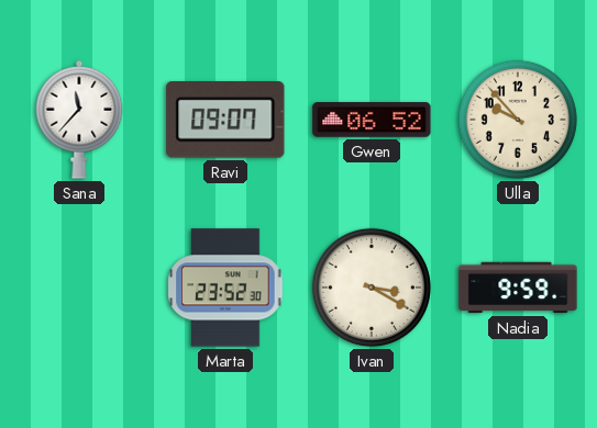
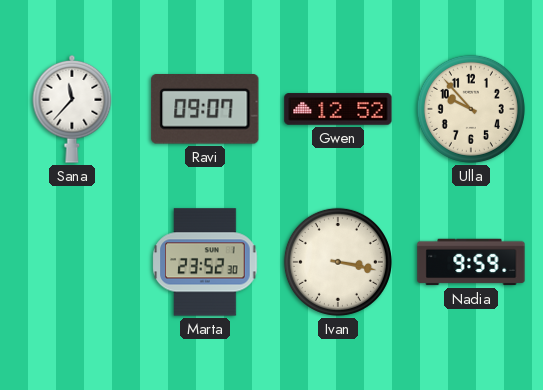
Gwen: 06:52 -> 12:52 (338, 109)
Ivan: 3:20 -> 3:17 (338, 262)
